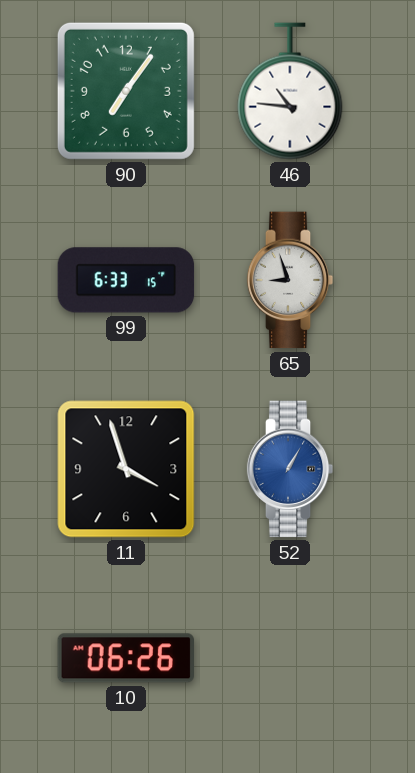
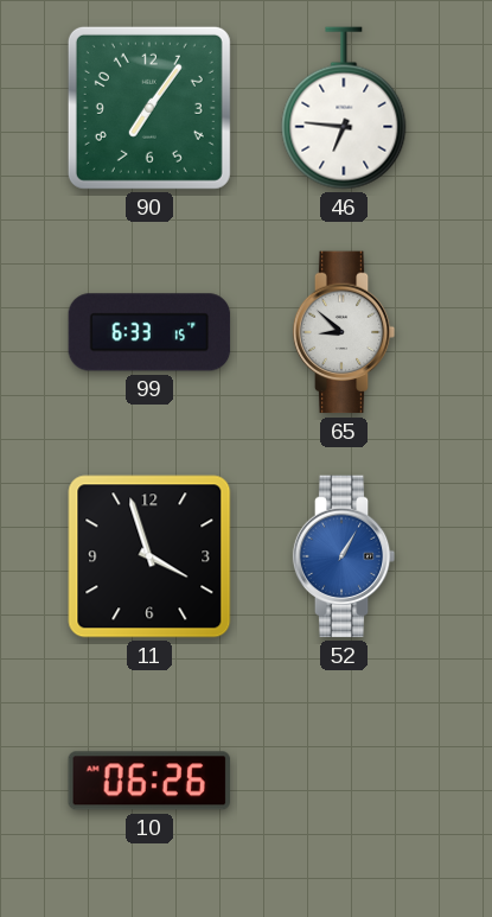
46: 10:46 -> 6:46 (344, 108)
65: 8:57 -> 8:52 (344, 332)
